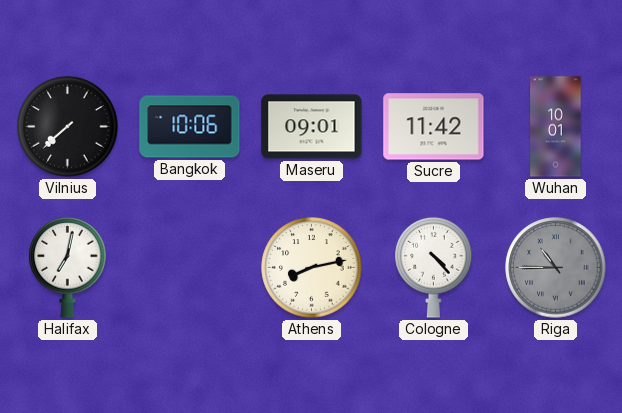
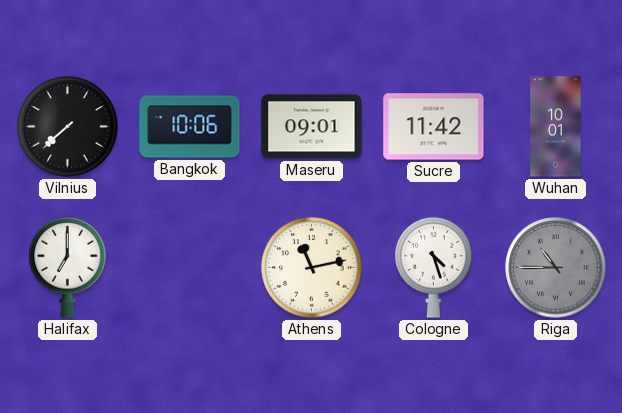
Halifax: 7:02 -> 7:00 (68, 268)
Athens: 8:13 -> 11:13 (312, 268)
Cologne: 4:23 -> 4:27 (434, 268)
